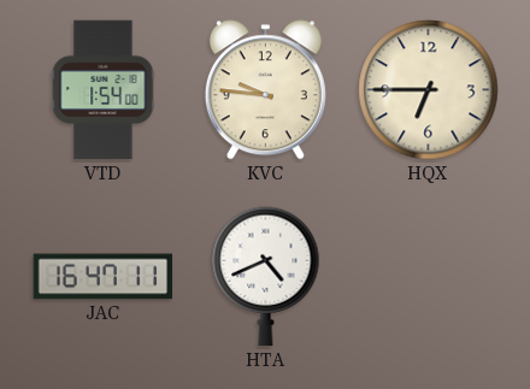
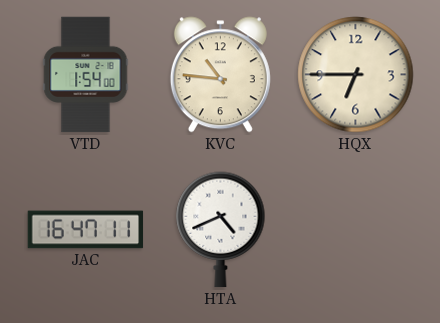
KVC: 9:46 -> 10:46 (220, 75)
